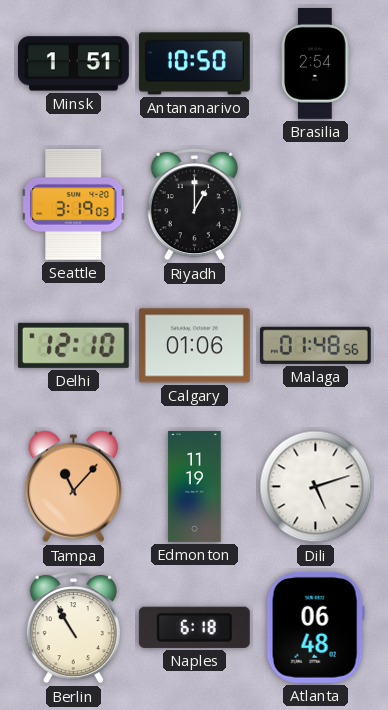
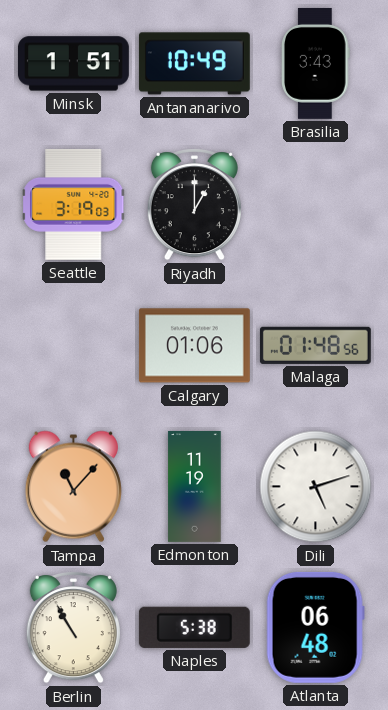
Antananarivo: 10:50 -> 10:49 (194, 64)
Brasilia: 2:54 -> 3:43 (316, 63)
Delhi: 12:10 -> none (73, 345)
Naples: 6:18 -> 5:38 (194, 627)
